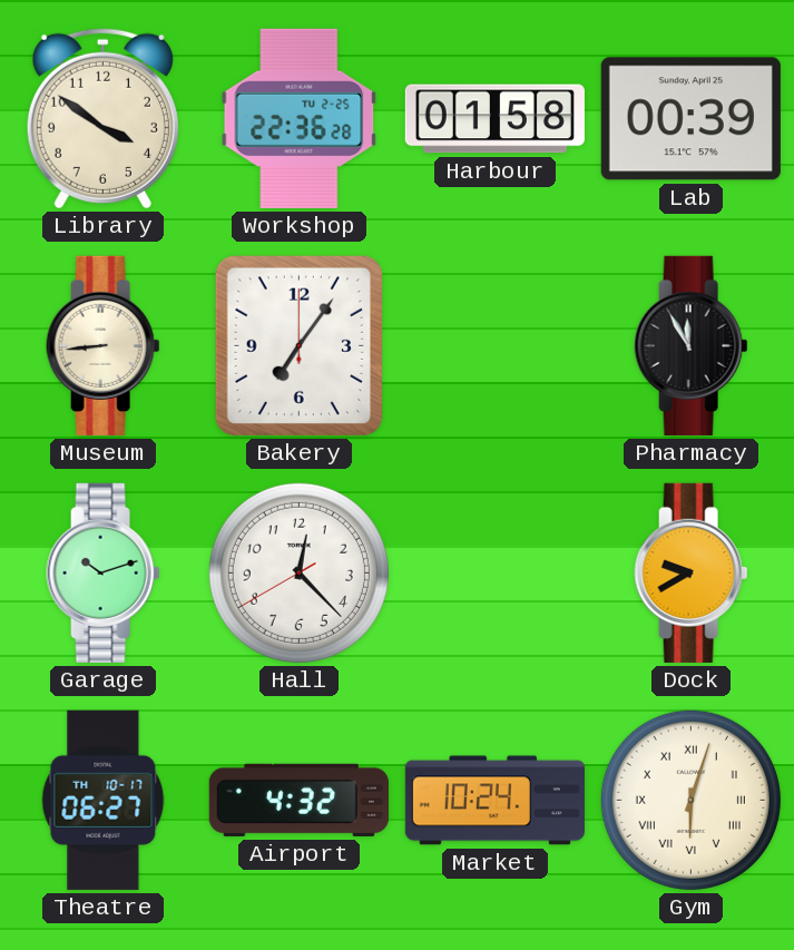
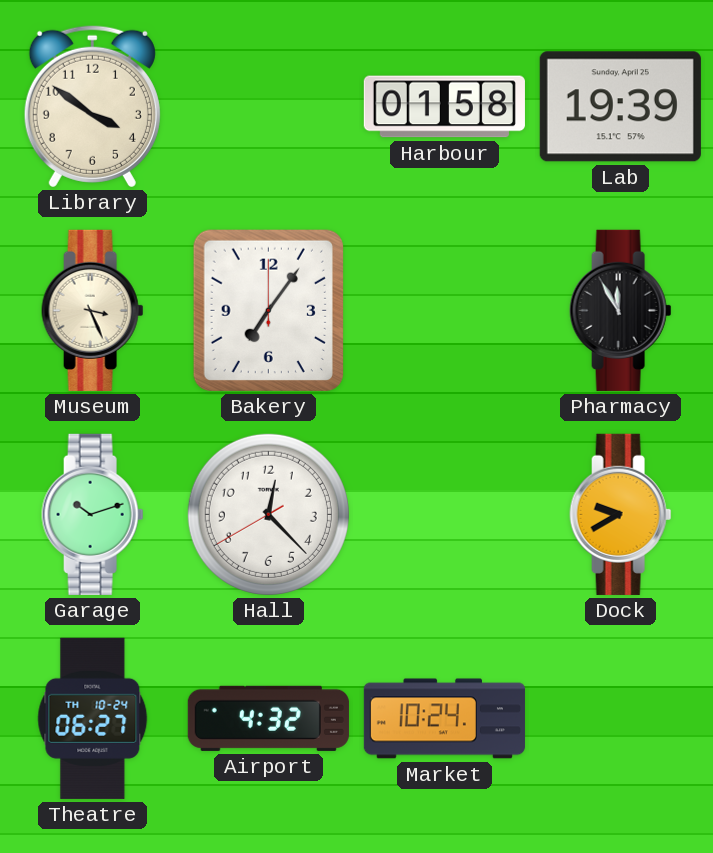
Workshop: 22:36 -> none (300, 118)
Lab: 00:39 -> 19:39 (620, 107)
Museum: 8:44 -> 3:26 (93, 310)
Theatre date: TH 10-17 -> TH 10-24 (93, 718)
Gym: 6:03 -> none (690, 800)
